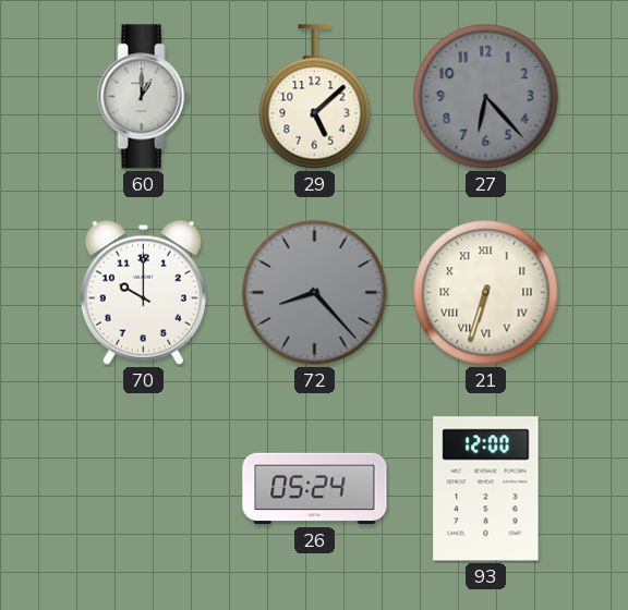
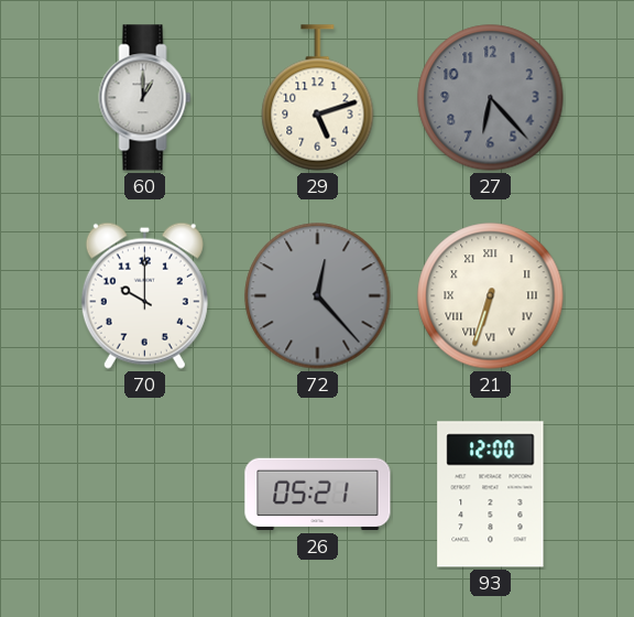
29: 5:08 -> 5:12 (318, 98)
72: 8:23 -> 12:23 (318, 296)
26: 05:24 -> 05:21 (318, 495)
